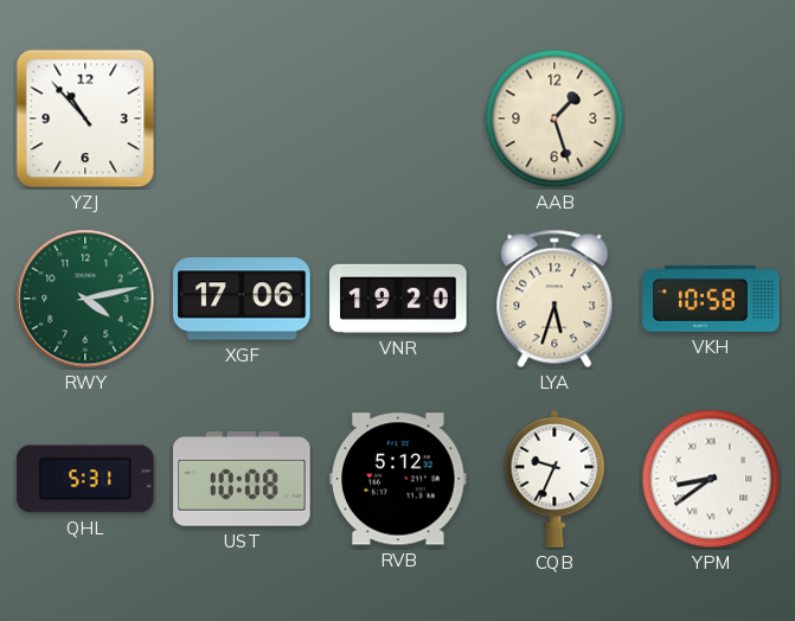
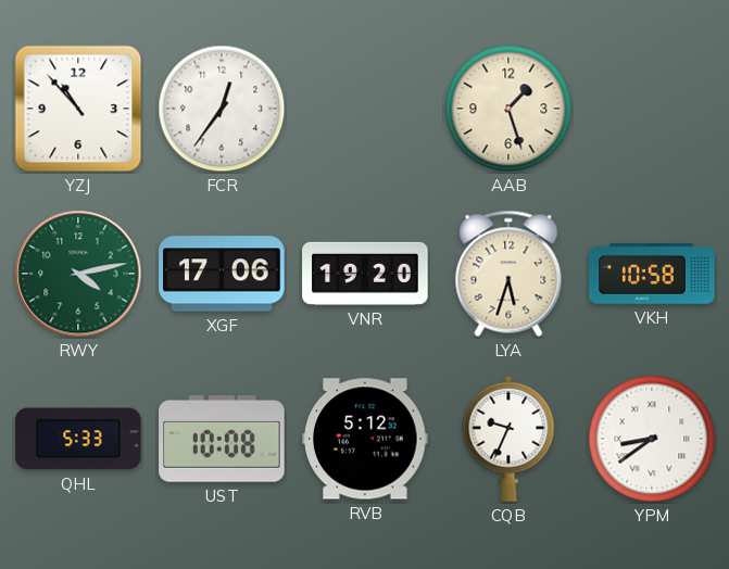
FCR: none -> 12:36 (222, 109)
QHL: 5:31 -> 5:33 (78, 439)
